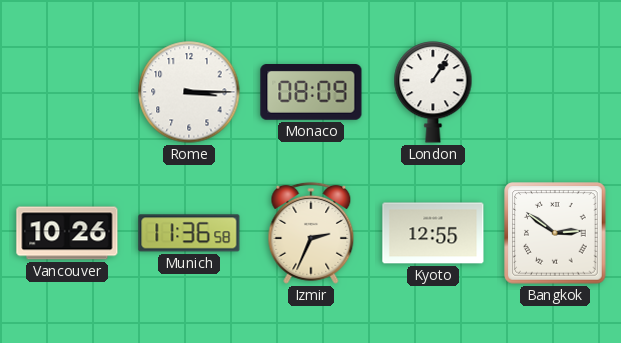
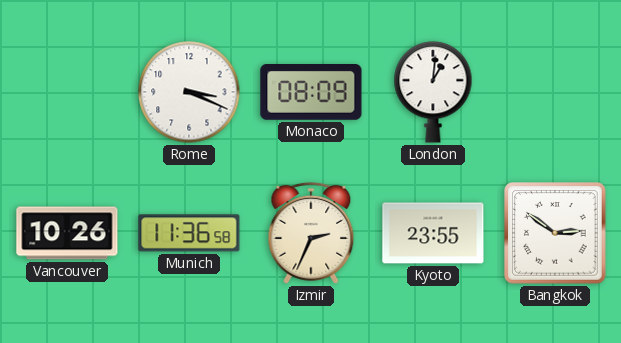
Rome: 3:15 -> 3:19 (189, 92)
London: 1:06 -> 1:01 (433, 92)
Kyoto: 12:55 -> 23:55 (433, 233)
